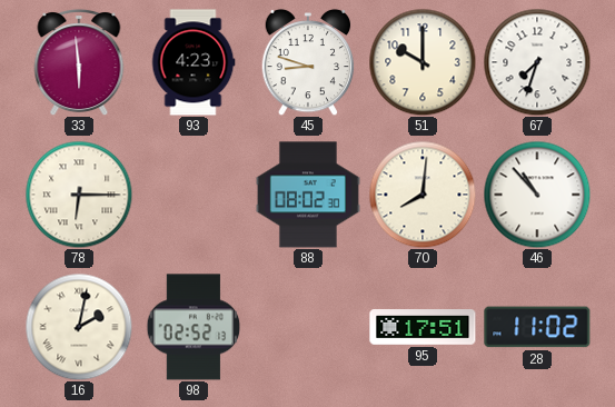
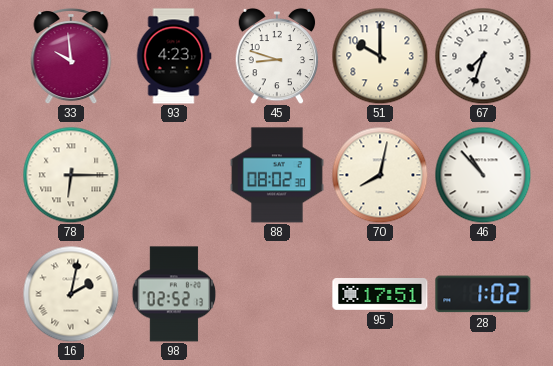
33: 5:59 -> 9:59 (71, 57)
70: 8:01 -> 8:02 (380, 175)
28: 11:02 -> 1:02 (483, 294)
